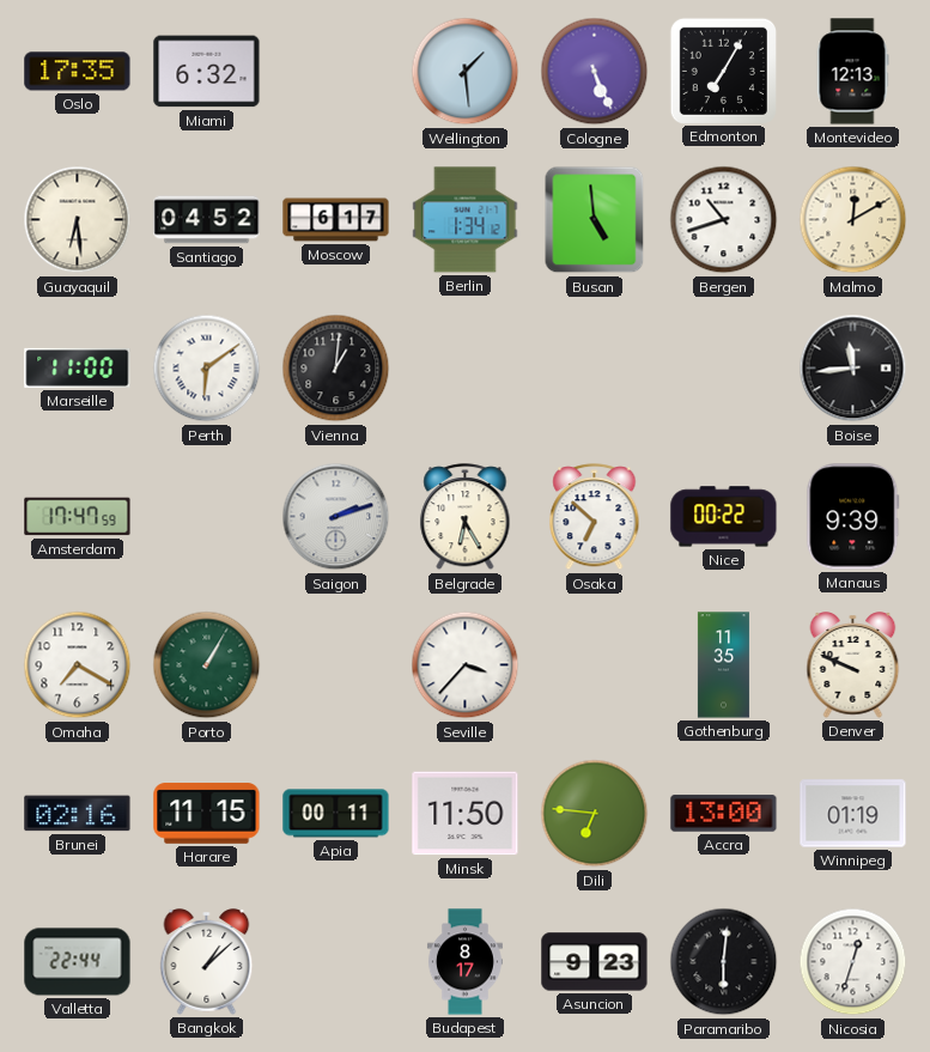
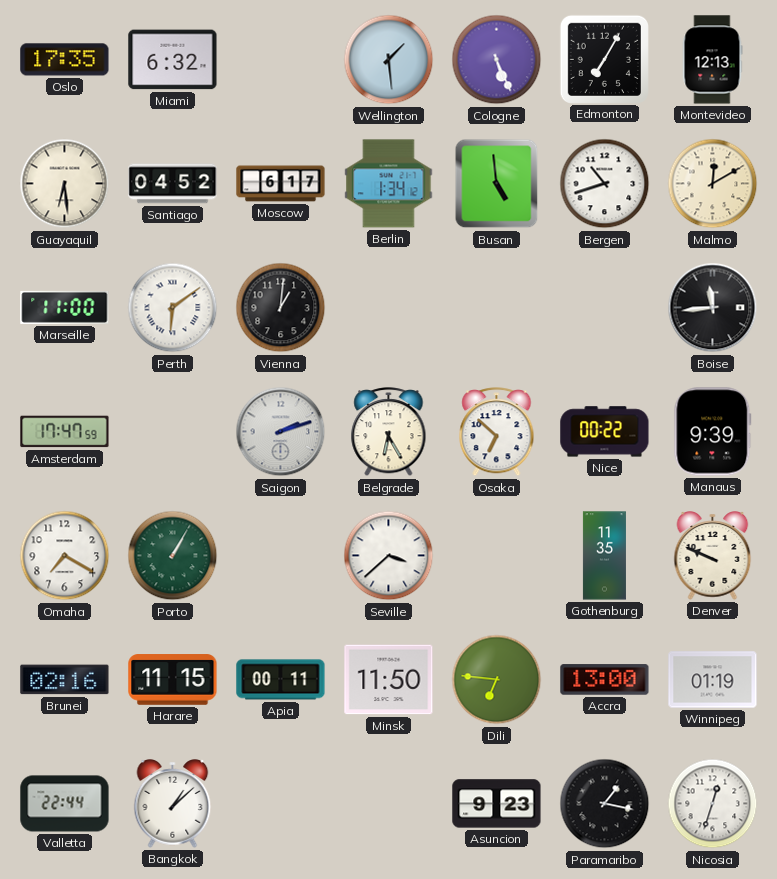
Seville: 3:37 -> 3:38 (389, 556)
Budapest: 8:17 -> none (464, 962)
Paramaribo: 6:01 -> 1:17 (605, 804)
